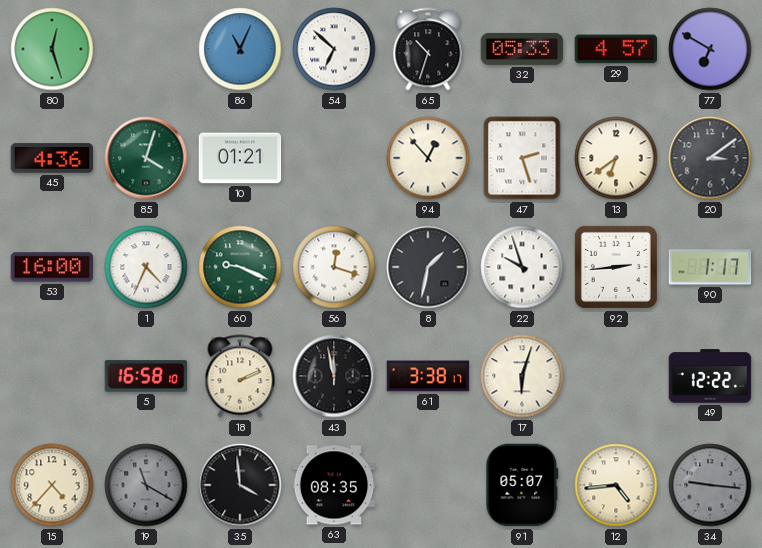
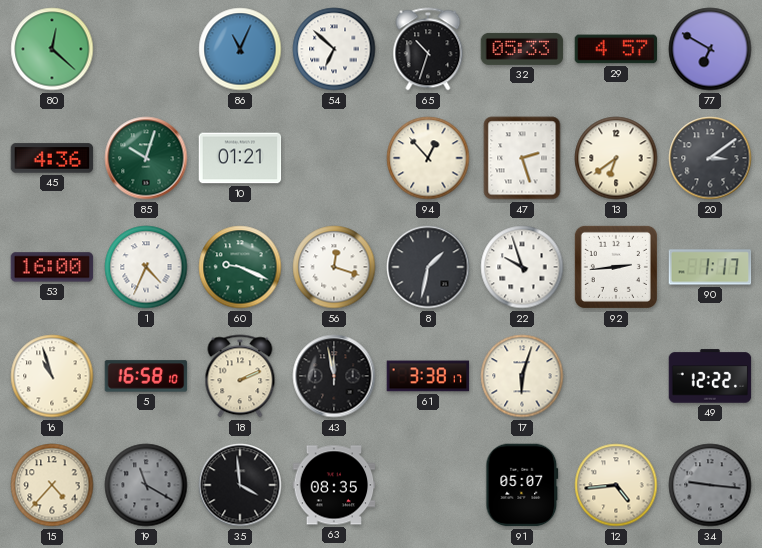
80: 12:27 -> 12:22 (52, 49)
85: 4:03 -> 10:03 (146, 158)
16: none -> 10:57 (52, 376)
